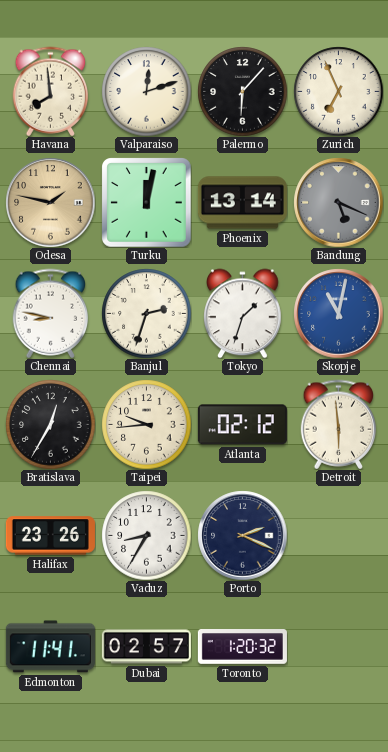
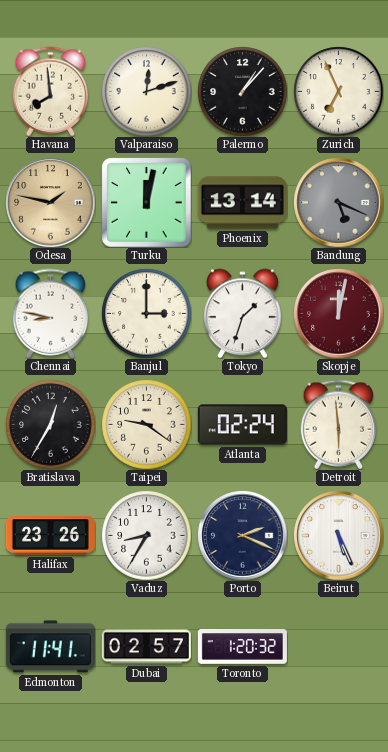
Palermo: 6:07 -> 1:07 (242, 91)
Banjul: 2:33 -> 3:00 (146, 313)
Skopje: 11:02 -> 12:02 (338, 313)
Skopje dial: blue -> burgundy (338, 313)
Taipei: 9:44 -> 9:21 (146, 424)
Atlanta: 02:12 -> 02:24 (242, 425)
Beirut: none -> 5:26 (338, 535)
